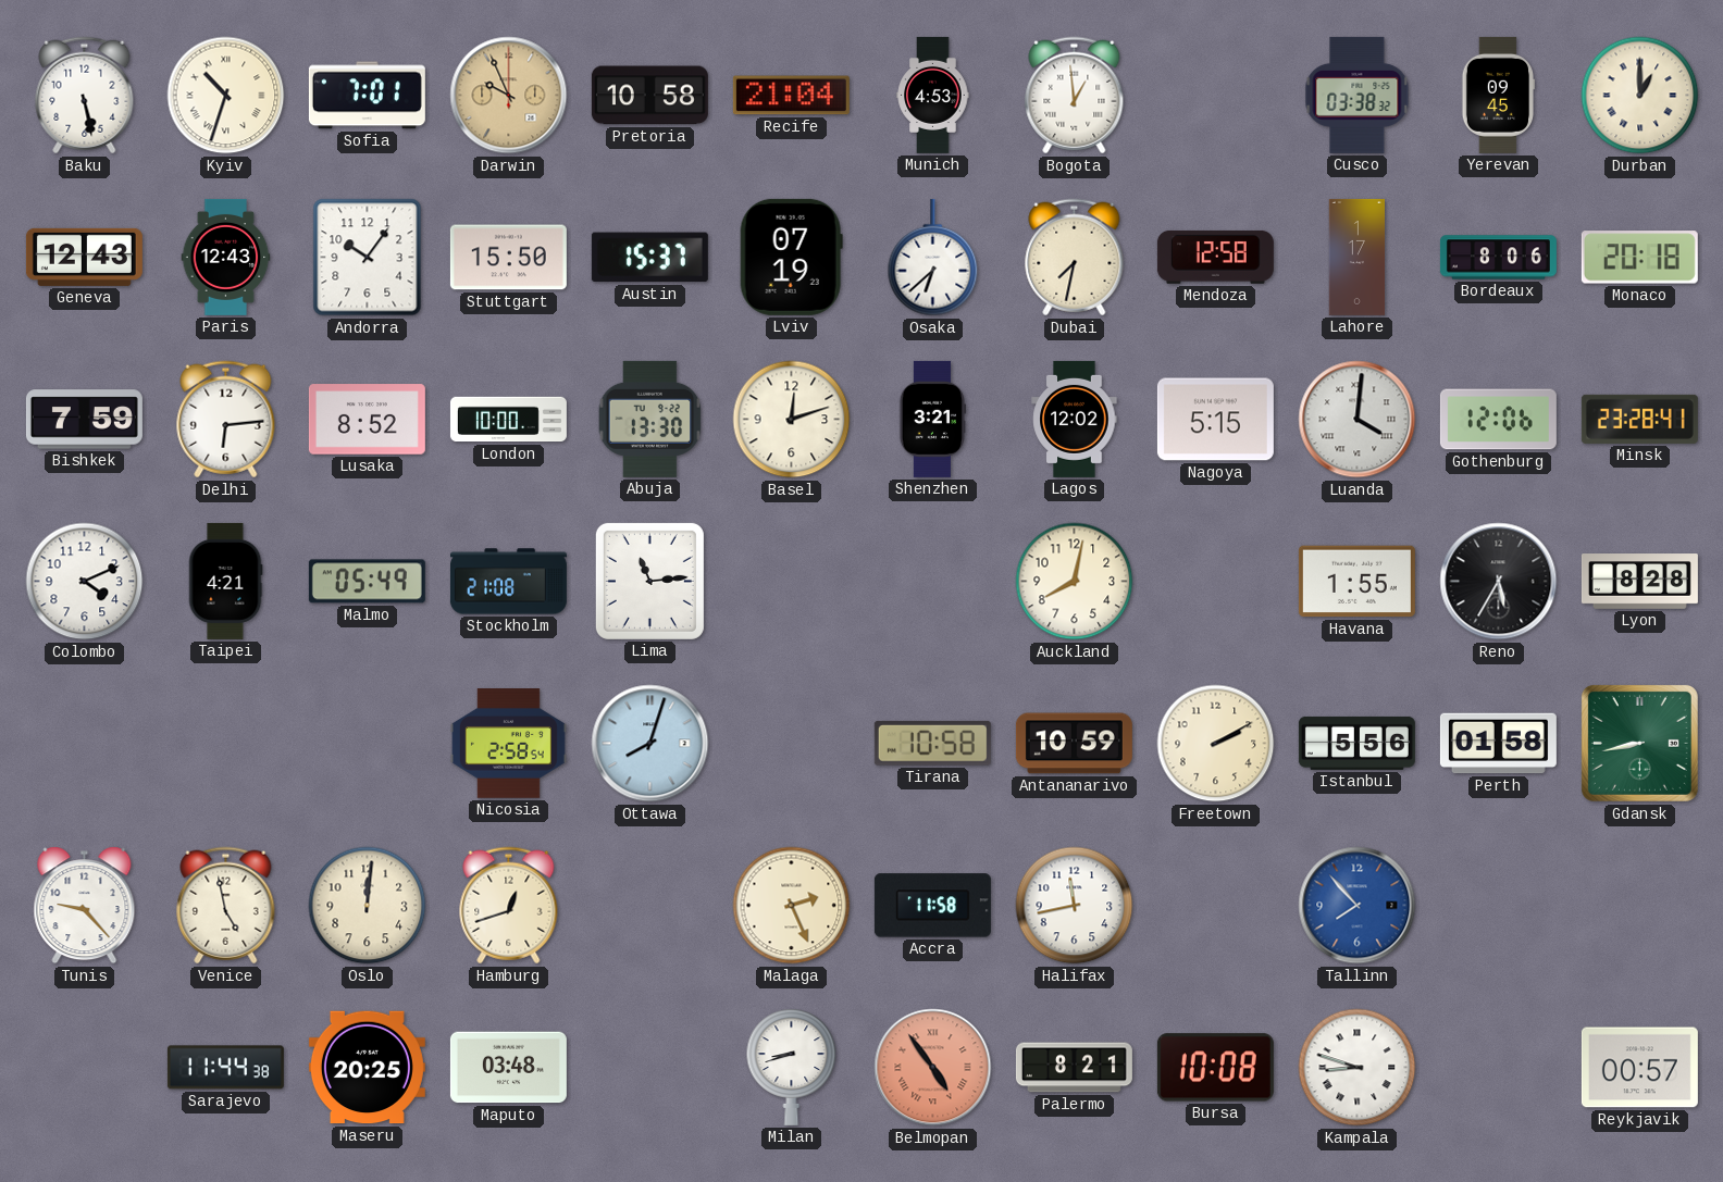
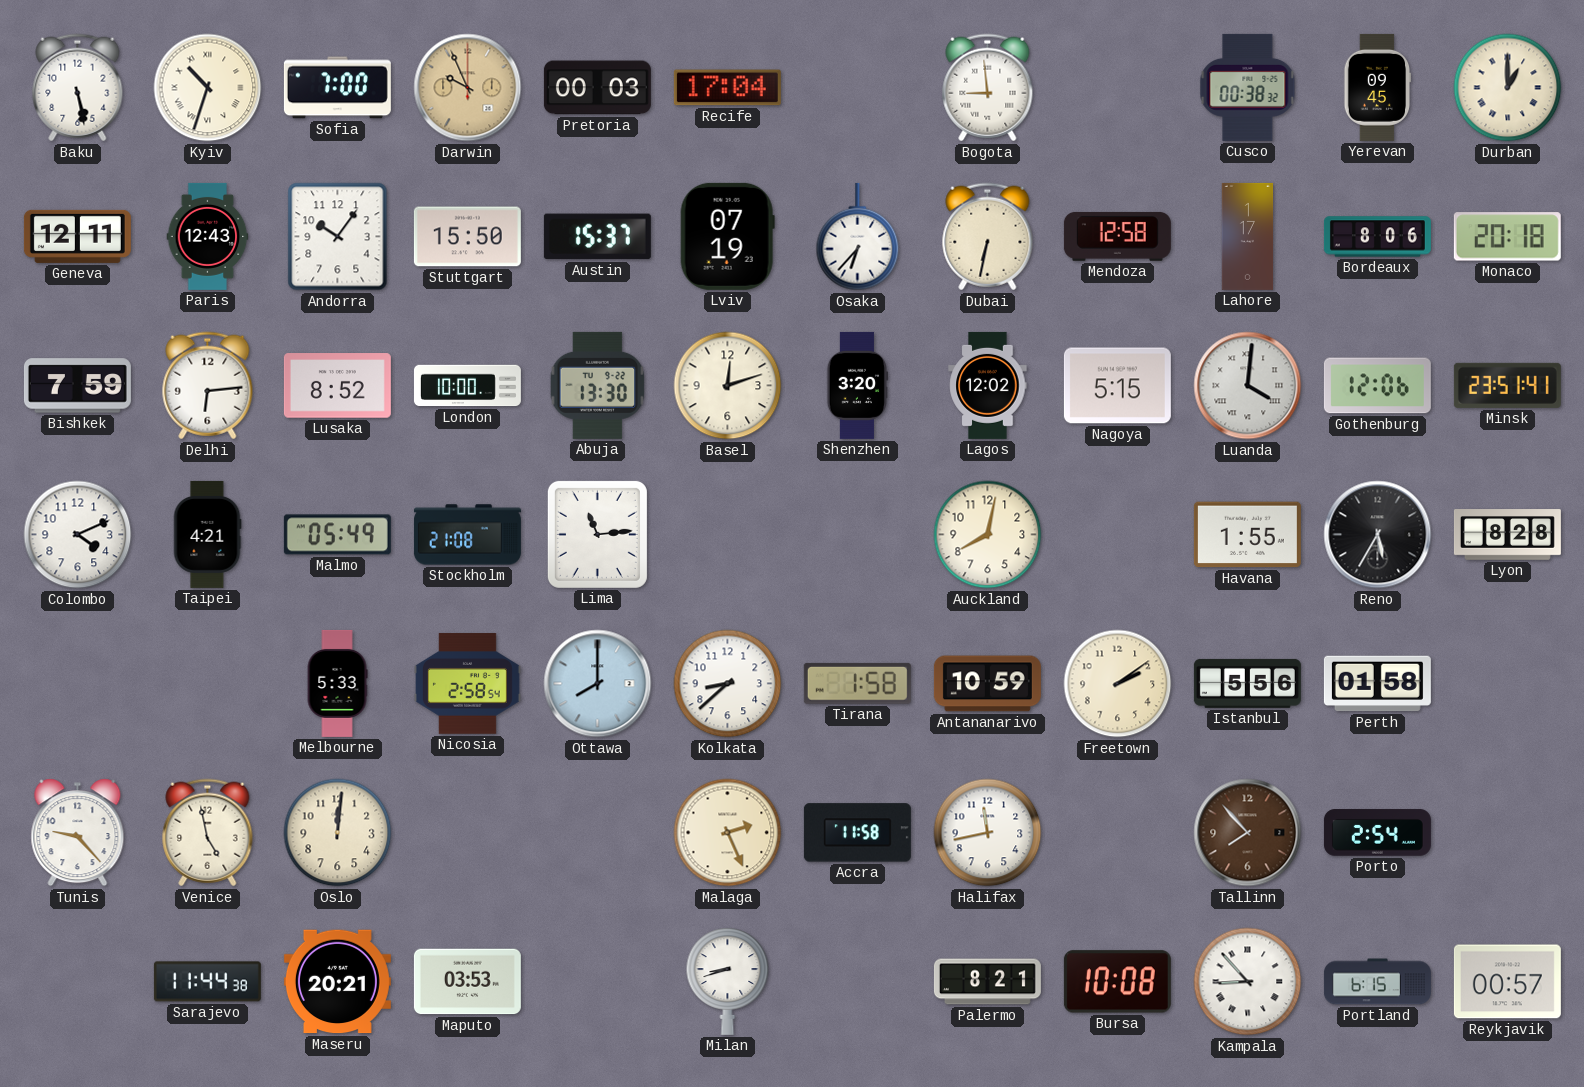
Sofia: 7:01 -> 7:00 (337, 88)
Pretoria: 10:58 -> 00:03 (597, 88)
Recife: 21:04 -> 17:04 (727, 88)
Munich: 4:53 -> none (933, 95)
Bogota: 12:59 -> 8:59 (988, 88)
Cusco: 03:38 -> 00:38 (1248, 87)
Geneva: 12:43 -> 12:11 (77, 236)
Osaka: 6:38 -> 6:37 (858, 237)
Dubai: 7:32 -> 6:32 (988, 237)
Shenzhen: 3:21 -> 3:20 (857, 385)
Minsk: 23:28 -> 23:51 (1507, 385)
Melbourne: none -> 5:33 (337, 683)
Ottawa: 8:03 -> 8:00 (598, 684)
Kolkata: none -> 8:38 (728, 684)
Tirana: 10:58 -> 1:58 (857, 683)
Freetown: 2:10 -> 2:09 (1118, 684)
Gdansk: 8:43 -> none (1639, 743)
Hamburg: 12:42 -> none (509, 906)
Tallinn dial: blue -> brown (1248, 833)
Porto: none -> 2:54 (1377, 833)
Maseru: 20:25 -> 20:21 (337, 982)
Maputo: 03:48 -> 03:53 (467, 982)
Belmopan: 4:54 -> none (933, 1068)
Kampala: 8:48 -> 8:53 (1248, 982)
Portland: none -> 6:15 (1377, 982)
